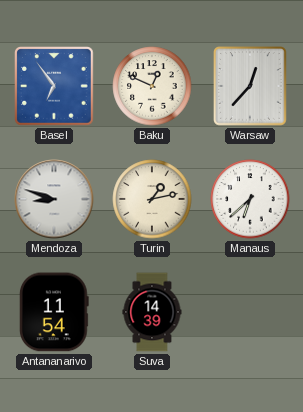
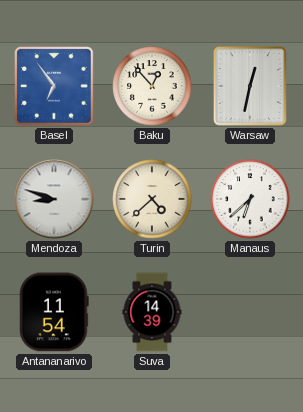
Baku: 12:49 -> 12:53 (152, 86)
Warsaw: 12:37 -> 12:32 (250, 86)
Turin: 1:13 -> 4:38 (152, 199)
